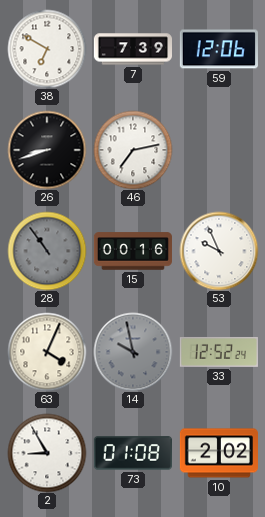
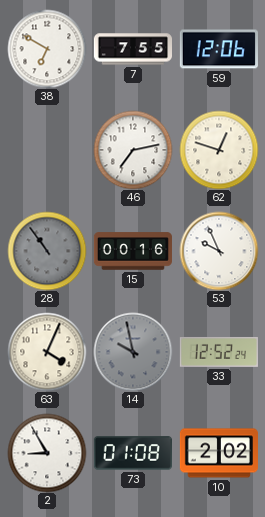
7: 7:39 -> 7:55 (132, 49)
26: 8:42 -> none (47, 150)
62: none -> 12:48 (219, 150)
